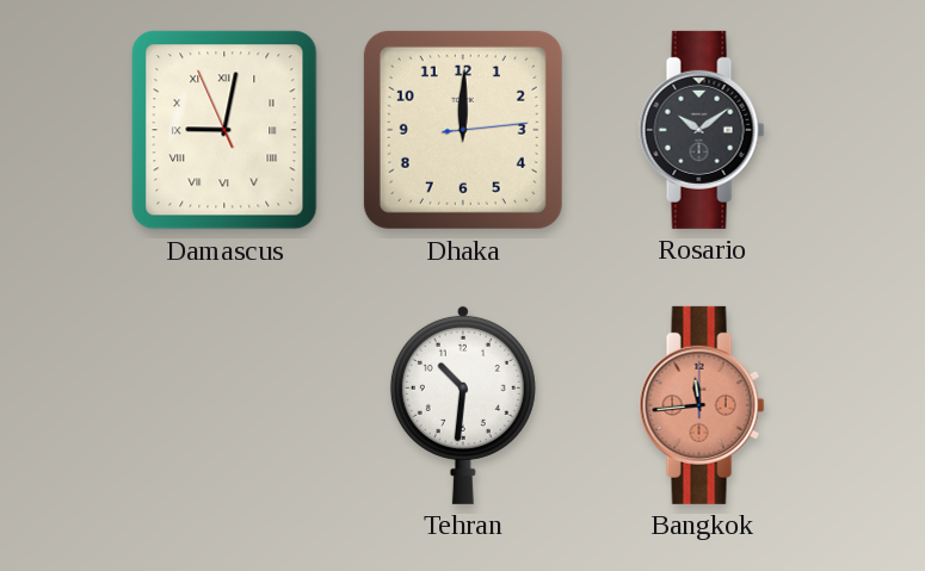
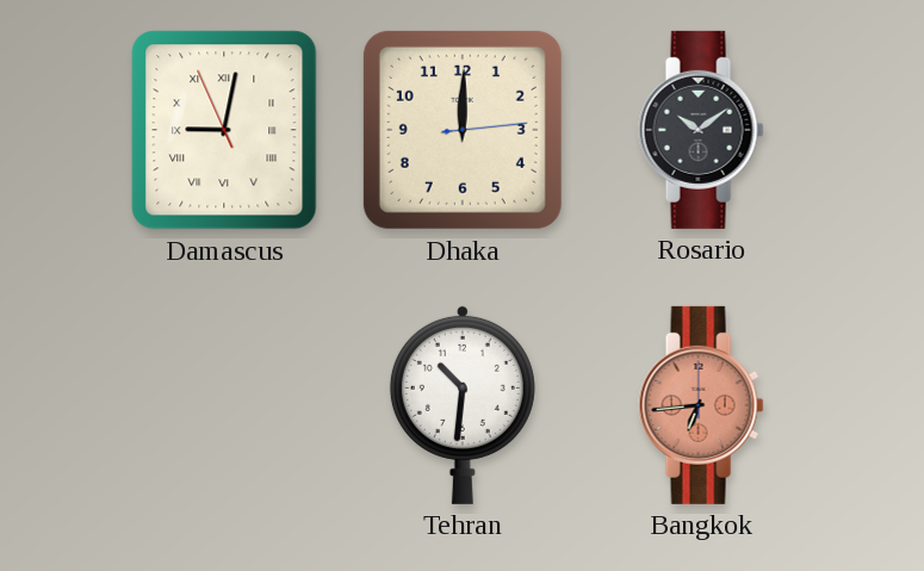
Bangkok: 11:44 -> 6:44 (701, 405)
